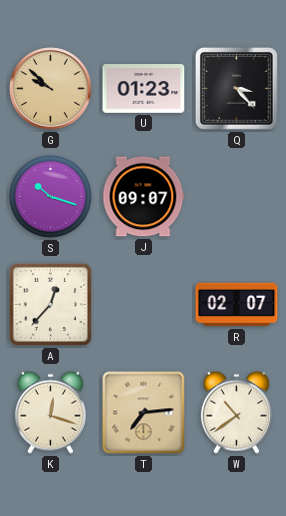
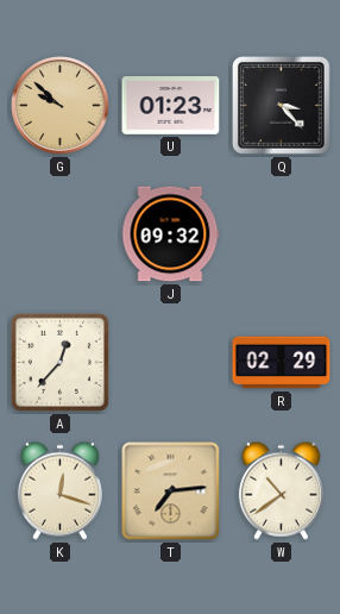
S: 10:18 -> none (50, 196)
J: 09:07 -> 09:32 (171, 234)
R: 02:07 -> 02:29 (282, 363)
